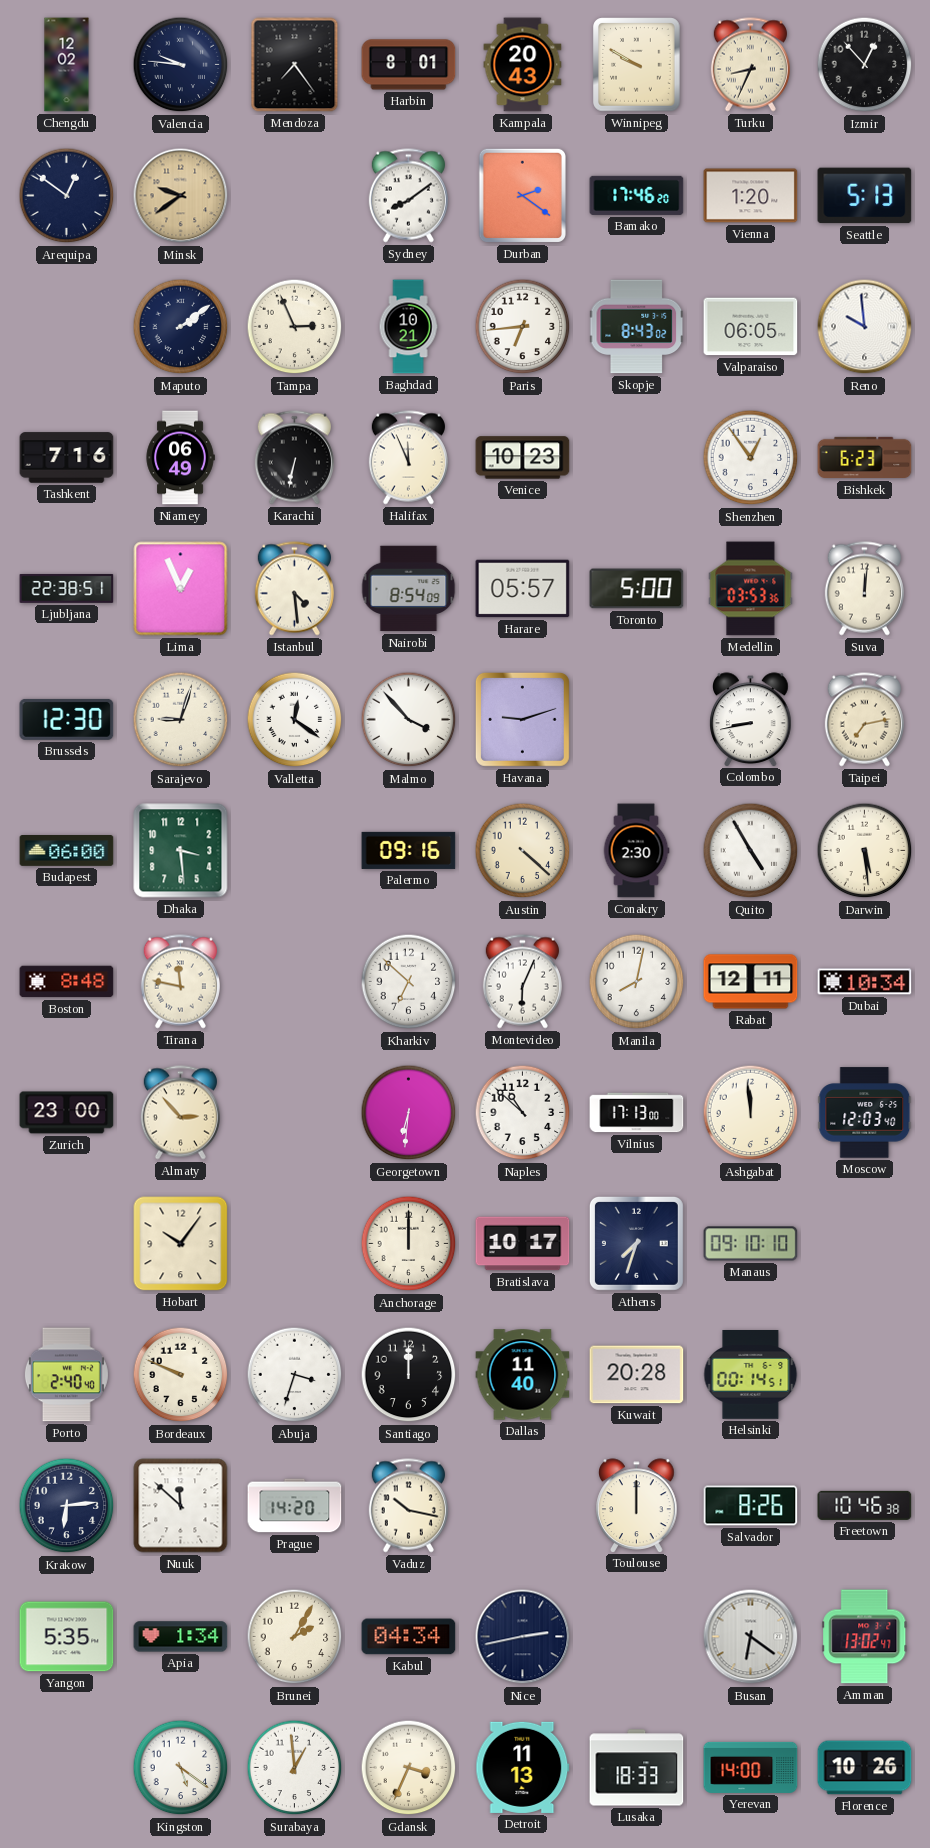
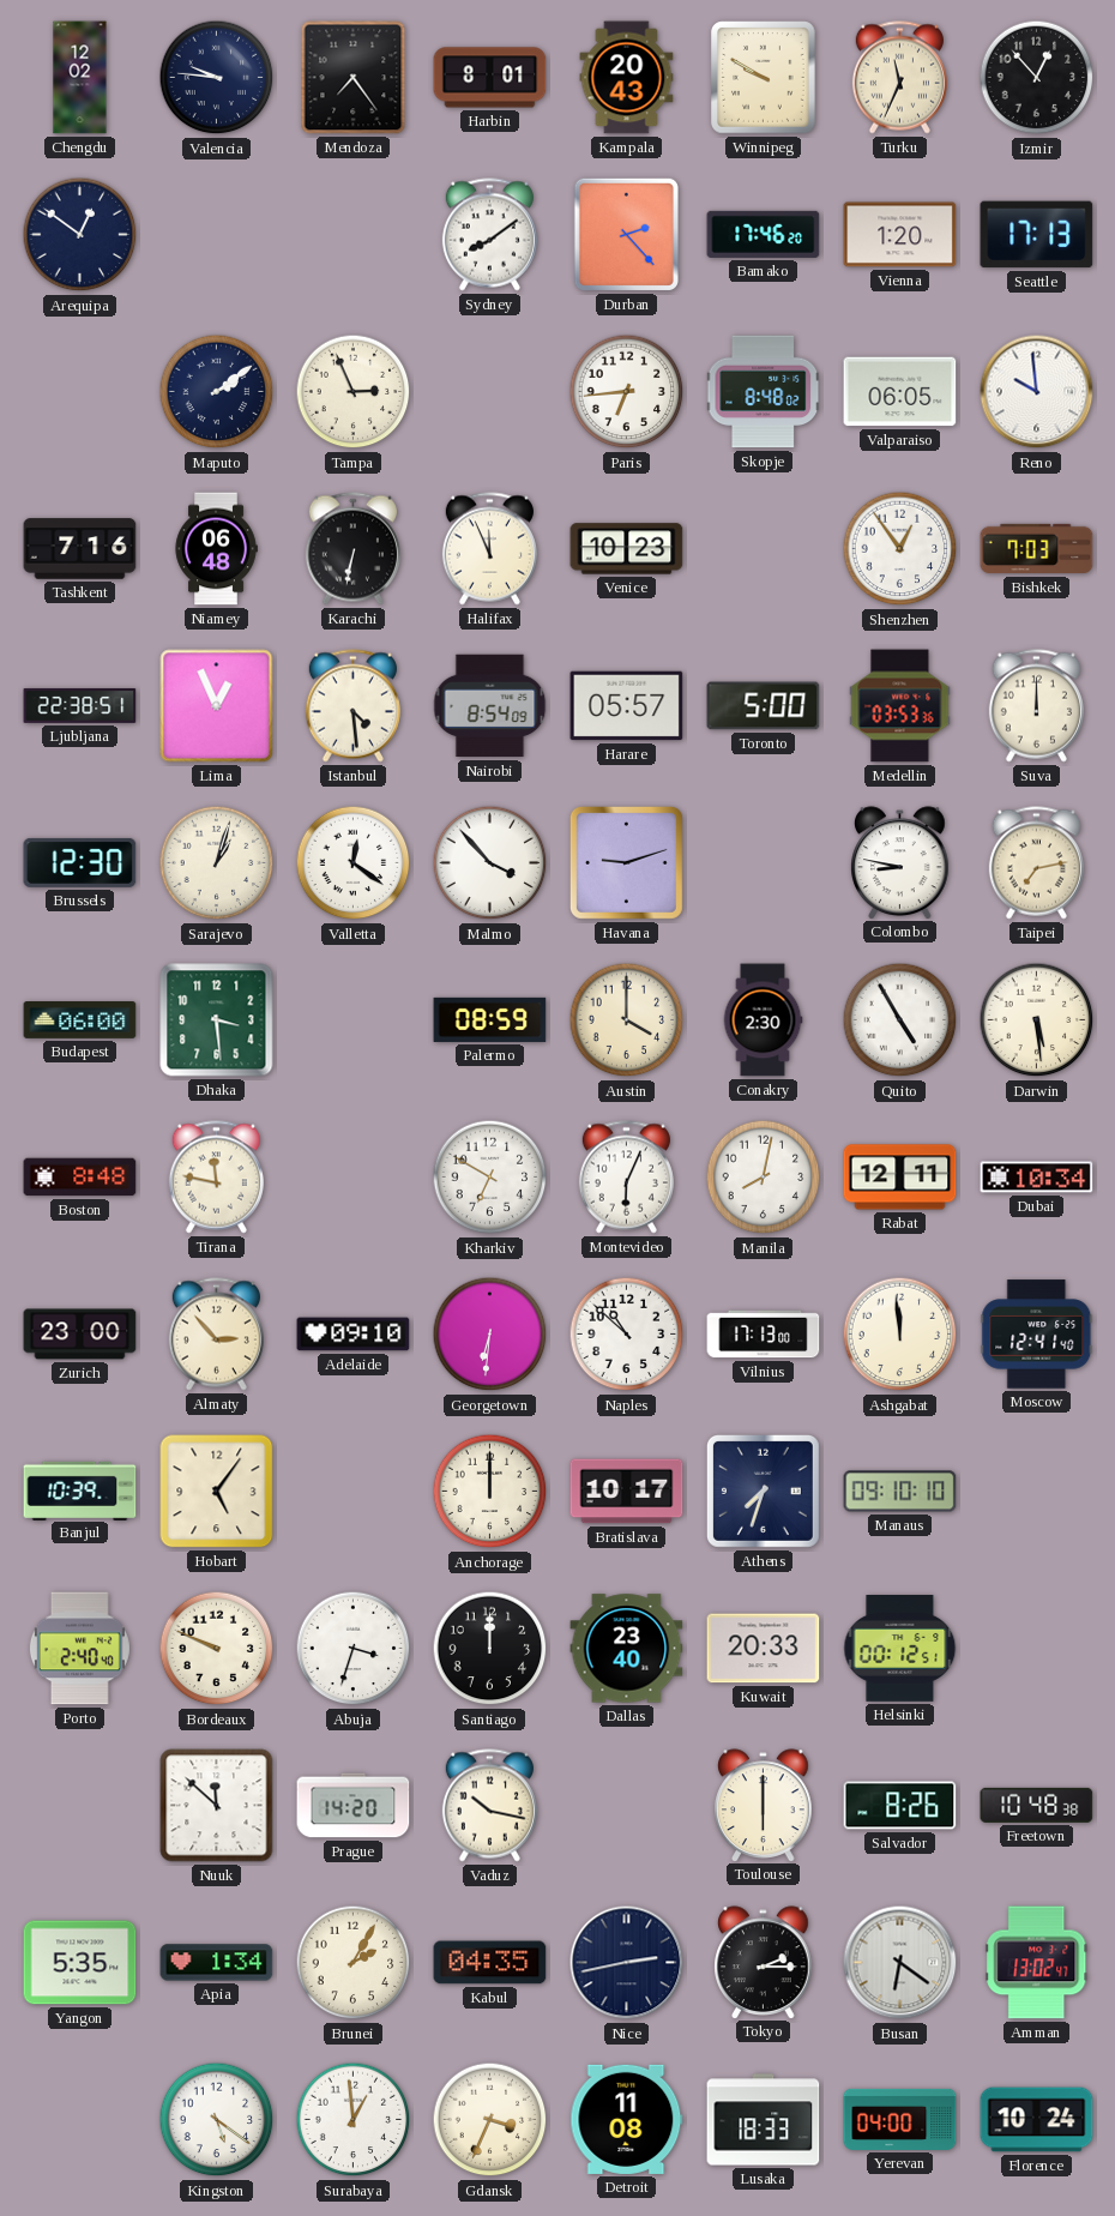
Turku: 8:34 -> 11:34 (899, 78)
Minsk: 9:39 -> none (181, 196)
Durban: 2:21 -> 2:23 (626, 234)
Seattle: 5:13 -> 17:13 (1037, 235)
Baghdad: 10:21 -> none (408, 327)
Skopje: 8:43 -> 8:48 (764, 392)
Niamey: 06:49 -> 06:48 (216, 549)
Bishkek: 6:23 -> 7:03 (1037, 549)
Suva: 12:01 -> 12:00 (1036, 706)
Sarajevo: 9:03 -> 1:03 (217, 863)
Colombo: 8:43 -> 8:47 (900, 862)
Palermo: 09:16 -> 08:59 (490, 1019)
Austin: 4:22 -> 4:00 (627, 1020)
Kharkiv: 6:52 -> 6:50 (490, 1178)
Adelaide: none -> 09:10 (354, 1335)
Moscow: 12:03 -> 12:41 (1037, 1335)
Banjul: none -> 10:39 (80, 1491)
Hobart: 10:06 -> 5:06 (217, 1492)
Dallas: 11:40 -> 23:40 (627, 1649)
Kuwait: 20:28 -> 20:33 (764, 1649)
Helsinki: 00:14 -> 00:12 (900, 1649)
Krakow: 6:14 -> none (67, 1506)
Toulouse: 12:00 -> 6:00 (764, 1805)
Freetown: 10:46 -> 10:48 (1037, 1805)
Kabul: 04:34 -> 04:35 (490, 1963)
Tokyo: none -> 2:15 (764, 1962)
Detroit: 11:13 -> 11:08 (627, 2119)
Yerevan: 14:00 -> 04:00 (900, 2119)
Florence: 10:26 -> 10:24 (1037, 2120)
